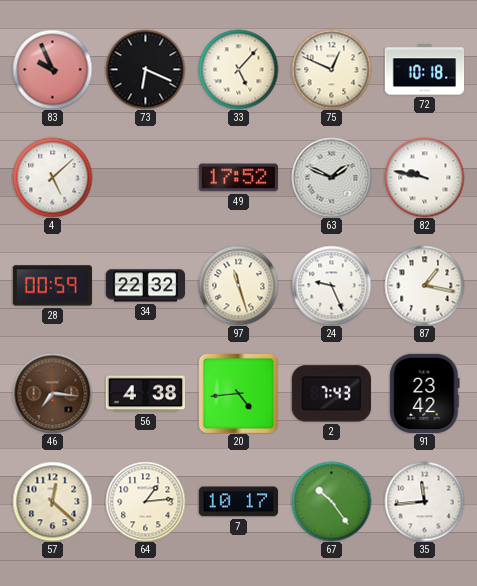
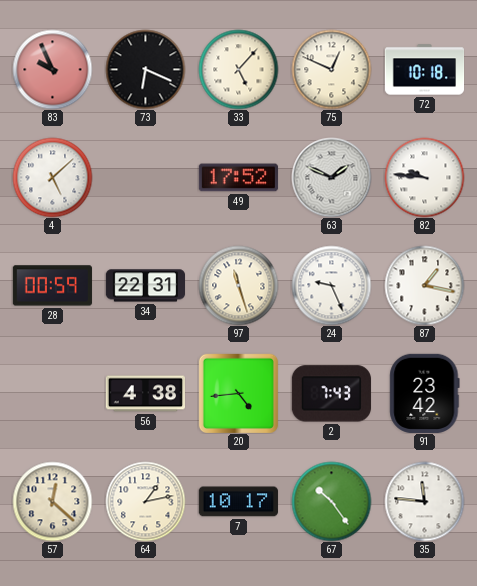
82: 9:47 -> 9:46 (424, 177)
34: 22:32 -> 22:31 (145, 286)
46: 7:16 -> none (52, 393)
64: 1:14 -> 1:13 (145, 501)
35: 11:44 -> 11:46 (424, 501)
